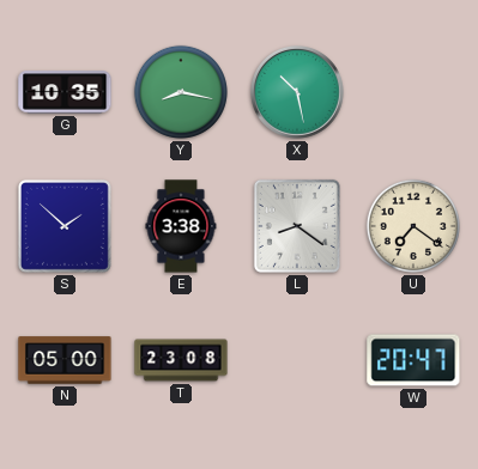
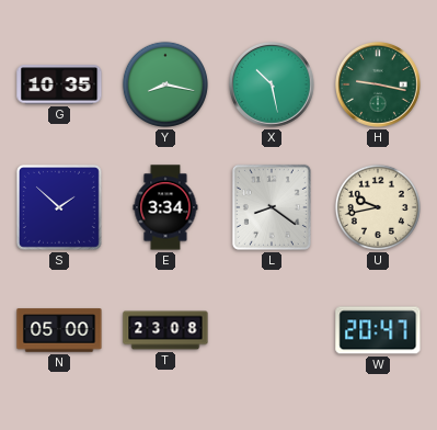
H: none -> 9:17 (379, 86)
E: 3:38 -> 3:34 (165, 207)
U: 7:21 -> 9:43 (378, 207)
